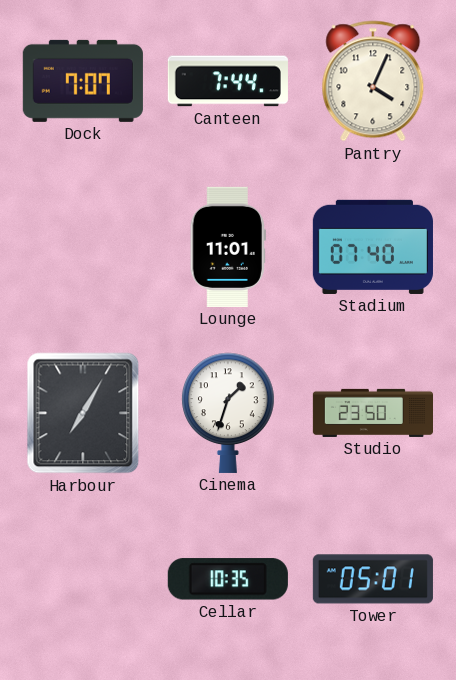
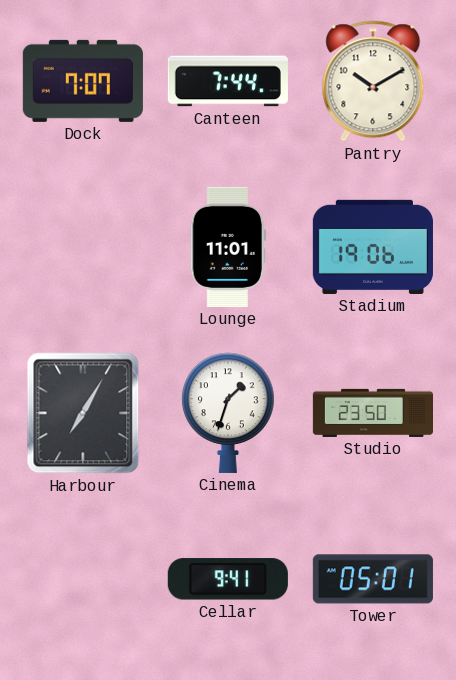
Pantry: 4:04 -> 10:10 (373, 81)
Stadium: 07:40 -> 19:06 (373, 247)
Cellar: 10:35 -> 9:41 (228, 579)
